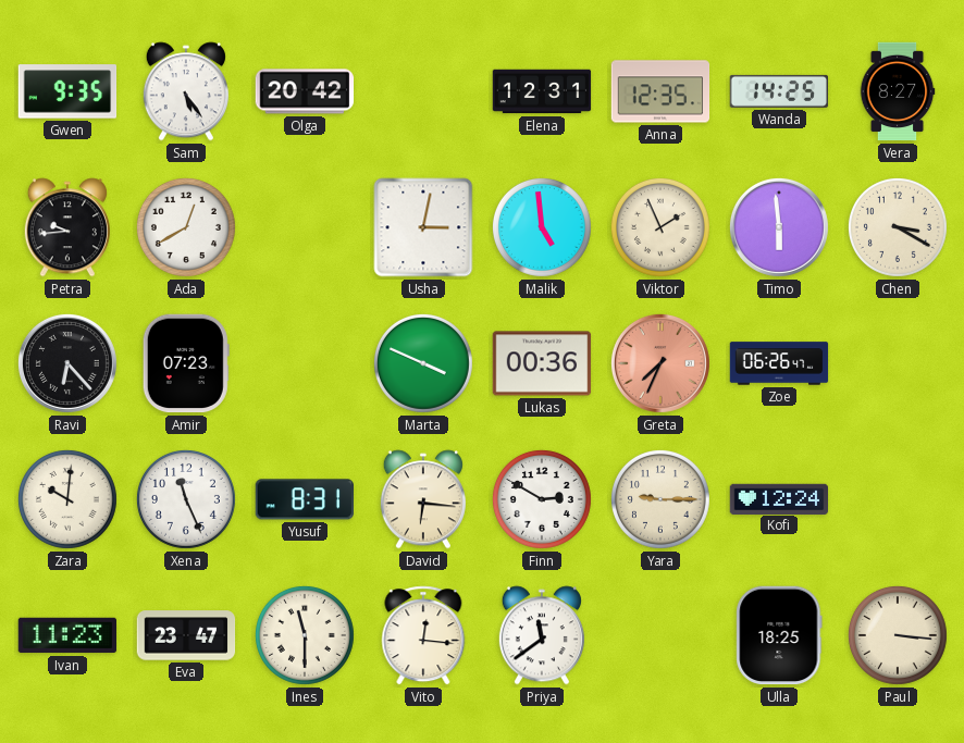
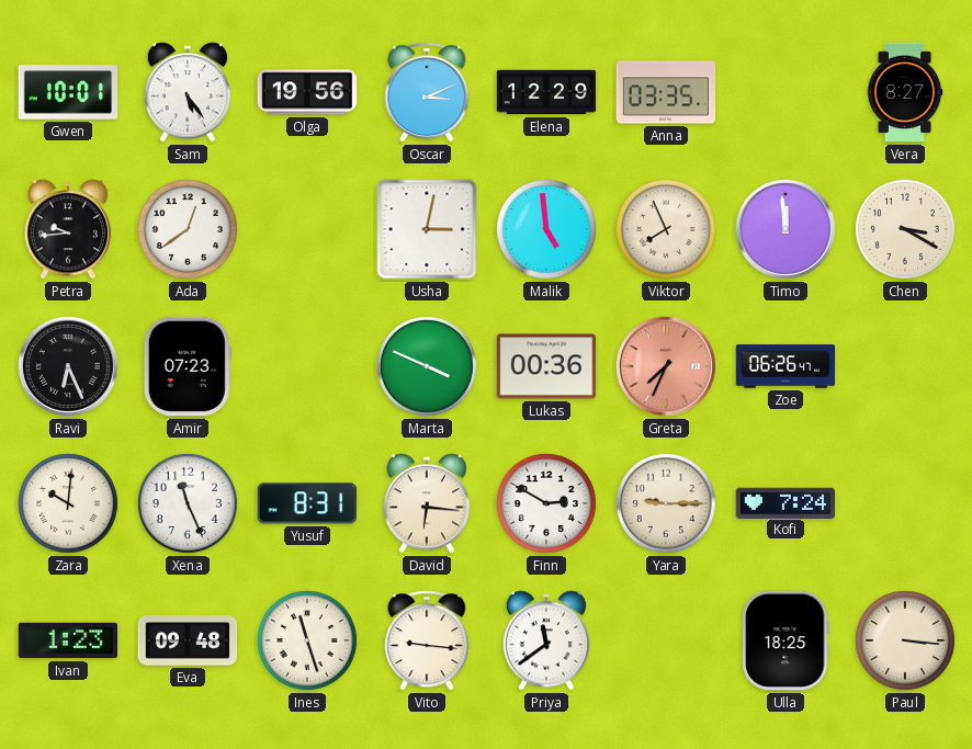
Gwen: 9:35 -> 10:01 (68, 92)
Olga: 20:42 -> 19:56 (307, 92)
Oscar: none -> 3:11 (427, 92)
Elena: 12:31 -> 12:29 (546, 92)
Anna: 12:35 -> 03:35 (666, 92)
Wanda: 14:25 -> none (779, 91)
Ada: 12:40 -> 12:39 (188, 229)
Viktor: 1:56 -> 7:56 (666, 229)
Timo: 5:59 -> 11:59 (785, 229)
Ravi: 6:23 -> 6:26 (68, 366)
Kofi: 12:24 -> 7:24 (785, 502)
Ivan: 11:23 -> 1:23 (68, 640)
Eva: 23:47 -> 09:48 (188, 640)
Ines: 11:30 -> 11:27 (307, 640)
Vito: 12:16 -> 9:16 (427, 640)
